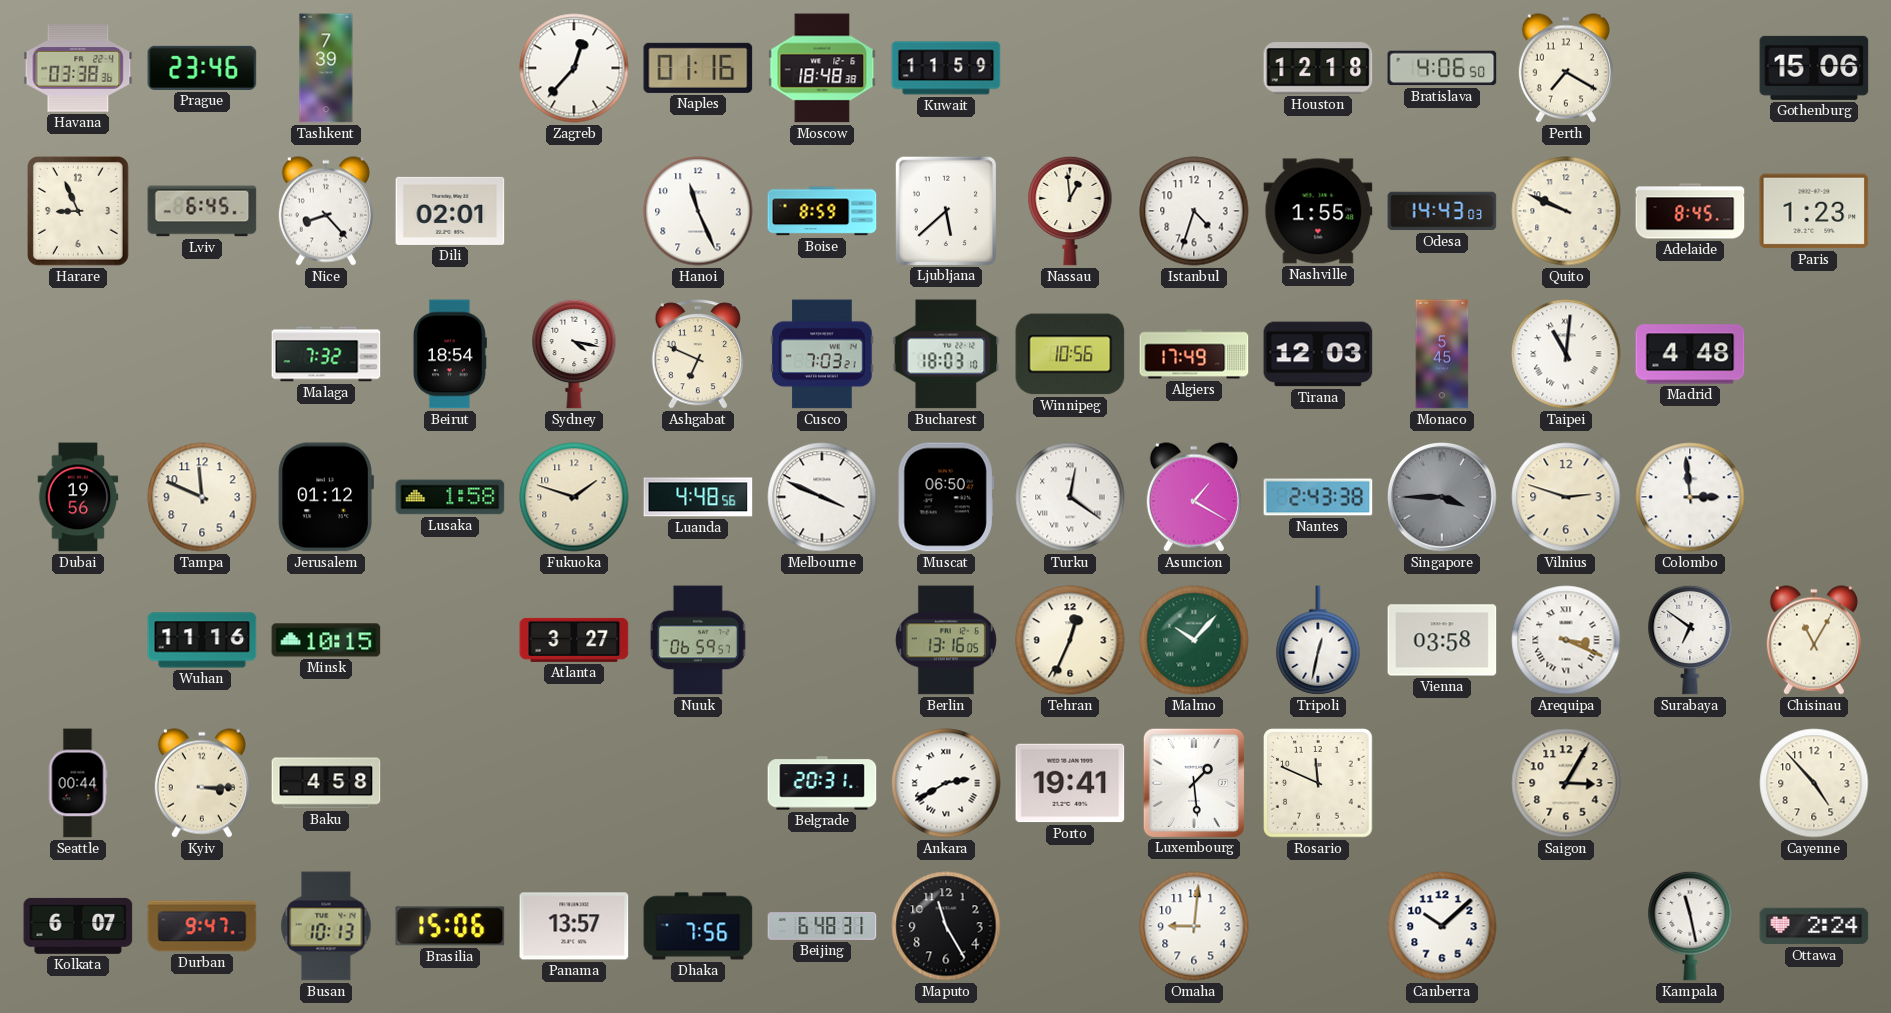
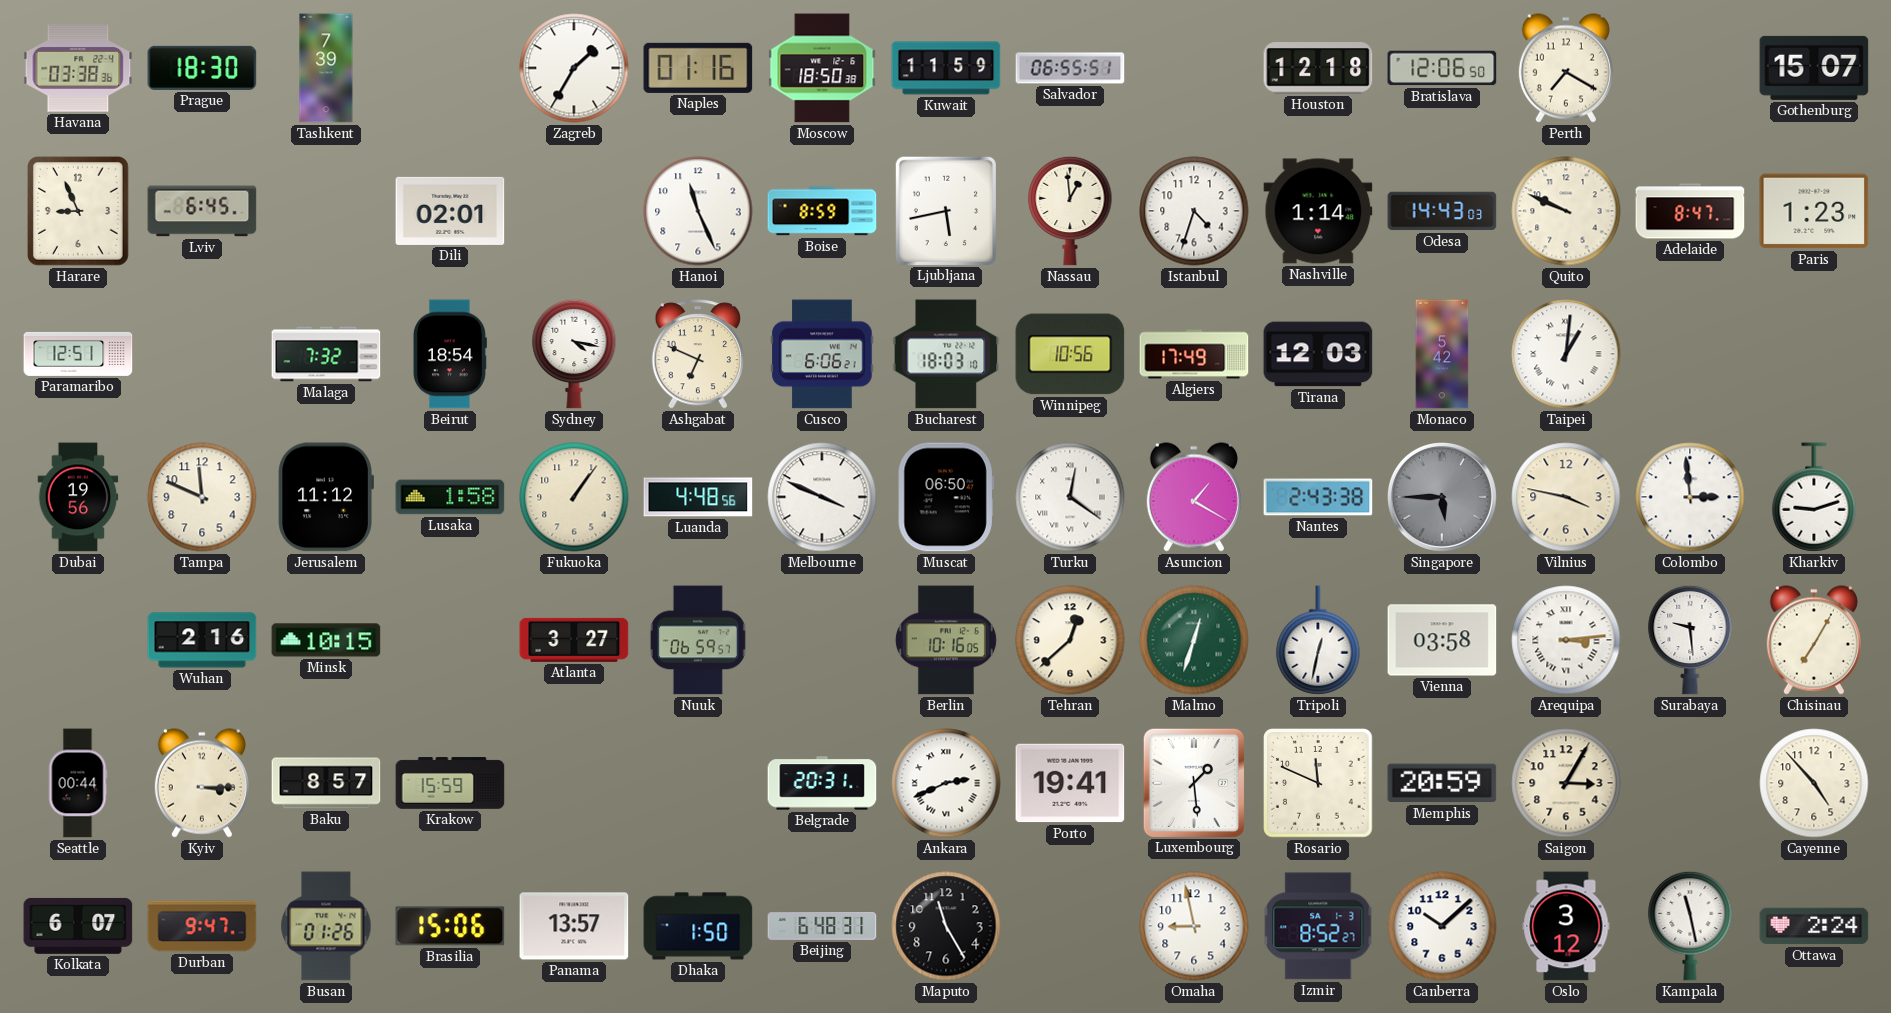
Prague: 23:46 -> 18:30 (202, 68)
Zagreb: 12:37 -> 1:35 (574, 68)
Moscow: 18:48 -> 18:50 (822, 68)
Salvador: none -> 06:55 (1070, 68)
Bratislava: 4:06 -> 12:06 (1442, 68)
Gothenburg: 15:06 -> 15:07 (1814, 68)
Nice: 8:23 -> none (326, 211)
Ljubljana: 5:38 -> 5:43 (945, 210)
Nashville: 1:55 -> 1:14 (1318, 211)
Adelaide: 8:45 -> 8:47 (1690, 211)
Paramaribo: none -> 12:51 (78, 354)
Cusco: 7:03 -> 6:06 (822, 354)
Monaco: 5:45 -> 5:42 (1442, 354)
Taipei: 11:01 -> 1:01 (1566, 354)
Madrid: 4:48 -> none (1690, 354)
Jerusalem: 01:12 -> 11:12 (326, 497)
Fukuoka: 1:48 -> 1:06 (574, 497)
Singapore: 3:45 -> 5:45 (1442, 497)
Vilnius: 2:48 -> 3:47 (1566, 497)
Kharkiv: none -> 9:12 (1814, 497)
Wuhan: 11:16 -> 2:16 (202, 640)
Berlin: 13:16 -> 10:16 (946, 640)
Tehran: 12:34 -> 12:38 (1070, 640)
Malmo: 10:07 -> 12:33 (1194, 640)
Arequipa: 3:19 -> 3:14 (1566, 640)
Surabaya: 6:51 -> 9:29 (1690, 640)
Chisinau: 11:05 -> 7:05 (1814, 640)
Baku: 4:58 -> 8:57 (326, 783)
Krakow: none -> 15:59 (450, 783)
Ankara: 2:40 -> 2:41 (946, 783)
Memphis: none -> 20:59 (1442, 783)
Busan: 10:13 -> 01:26 (326, 926)
Dhaka: 7:56 -> 1:50 (698, 926)
Omaha: 9:01 -> 8:58 (1194, 926)
Izmir: none -> 8:52 (1318, 926)
Oslo: none -> 3:12 (1566, 926)
